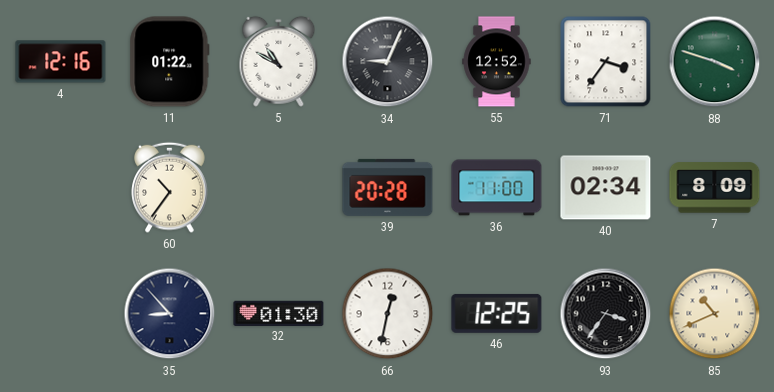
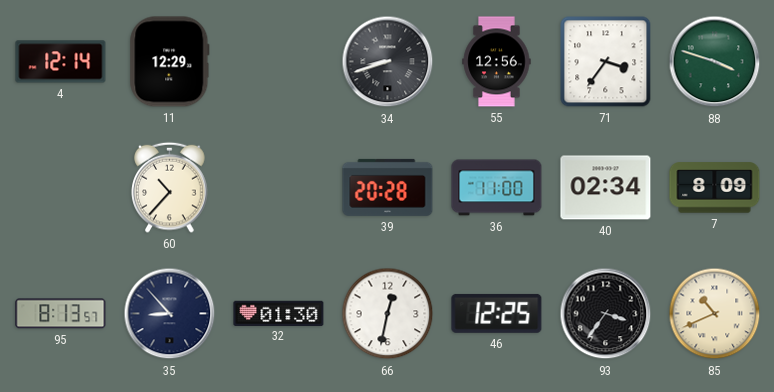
4: 12:16 -> 12:14 (61, 62)
11: 01:22 -> 12:29 (170, 62)
5: 10:50 -> none (279, 61)
34: 9:04 -> 8:42 (388, 62)
55: 12:52 -> 12:56 (497, 62)
60: 10:36 -> 10:37 (170, 187)
95: none -> 8:13 (61, 314)
